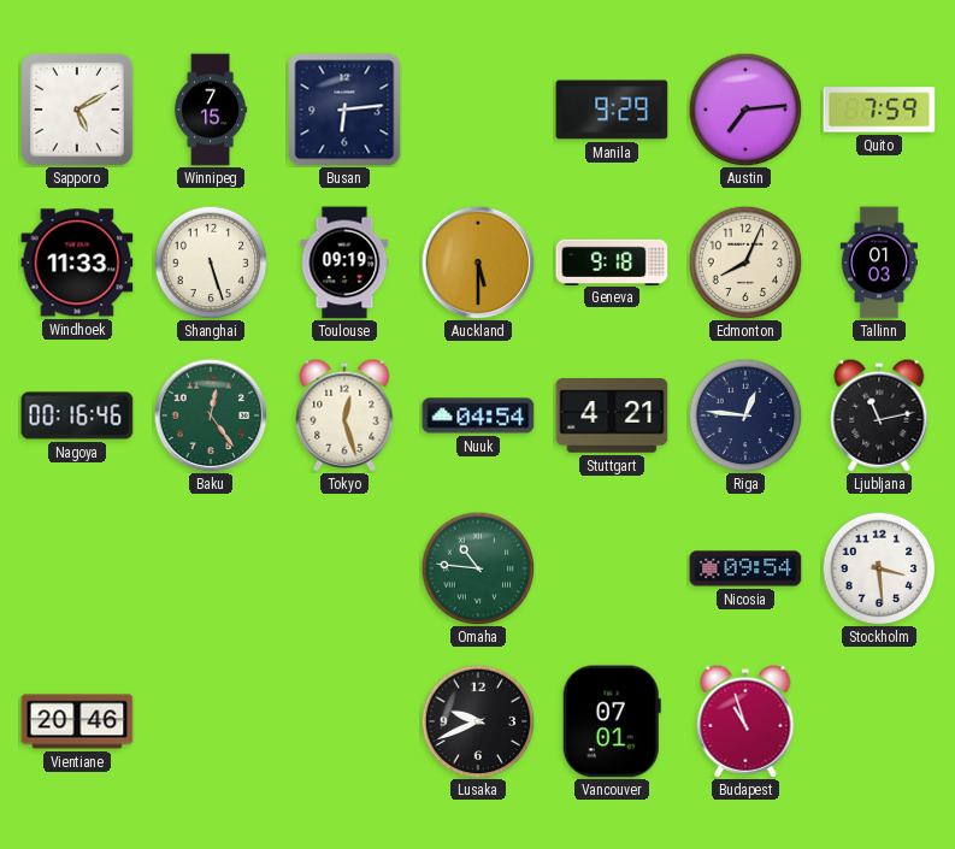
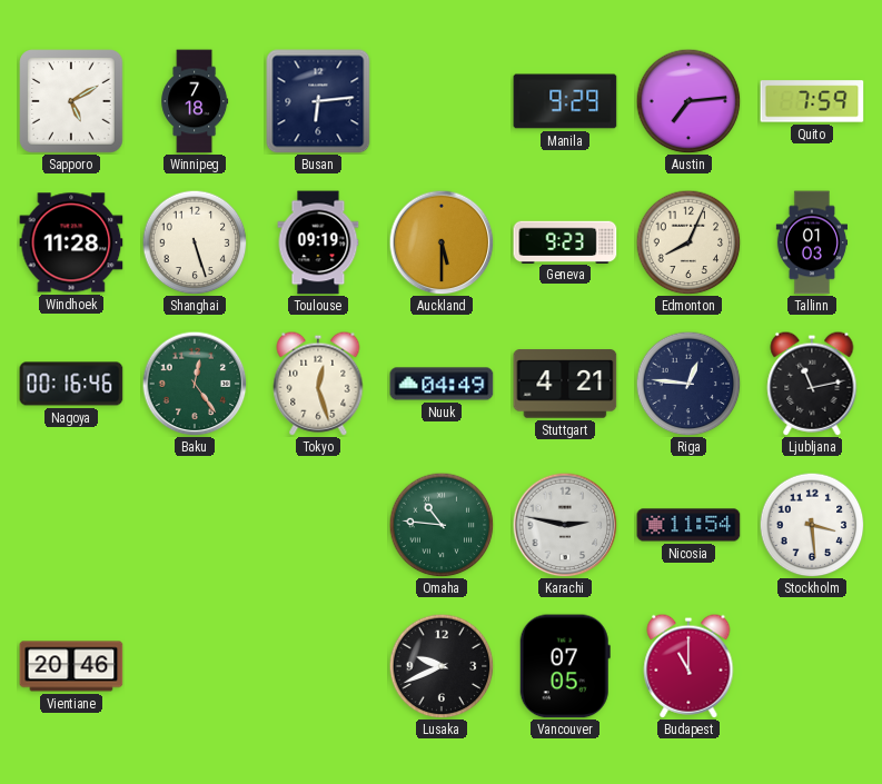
Winnipeg: 7:15 -> 7:18 (195, 101)
Windhoek: 11:33 -> 11:28 (71, 242)
Geneva: 9:18 -> 9:23 (565, 241)
Nuuk: 04:54 -> 04:49 (442, 384)
Karachi: none -> 2:47 (565, 525)
Nicosia: 09:54 -> 11:54 (688, 525)
Vancouver: 07:01 -> 07:05 (565, 666)
Budapest: 10:57 -> 11:00 (688, 666)
